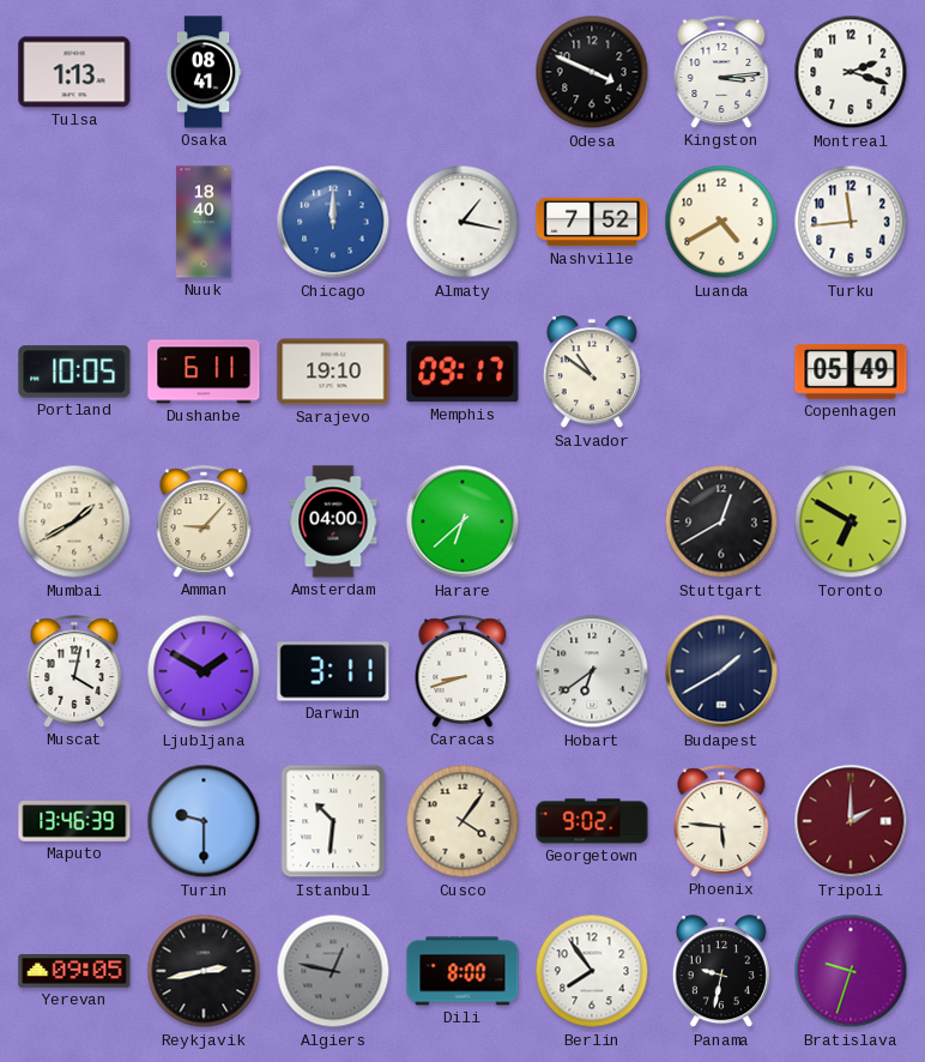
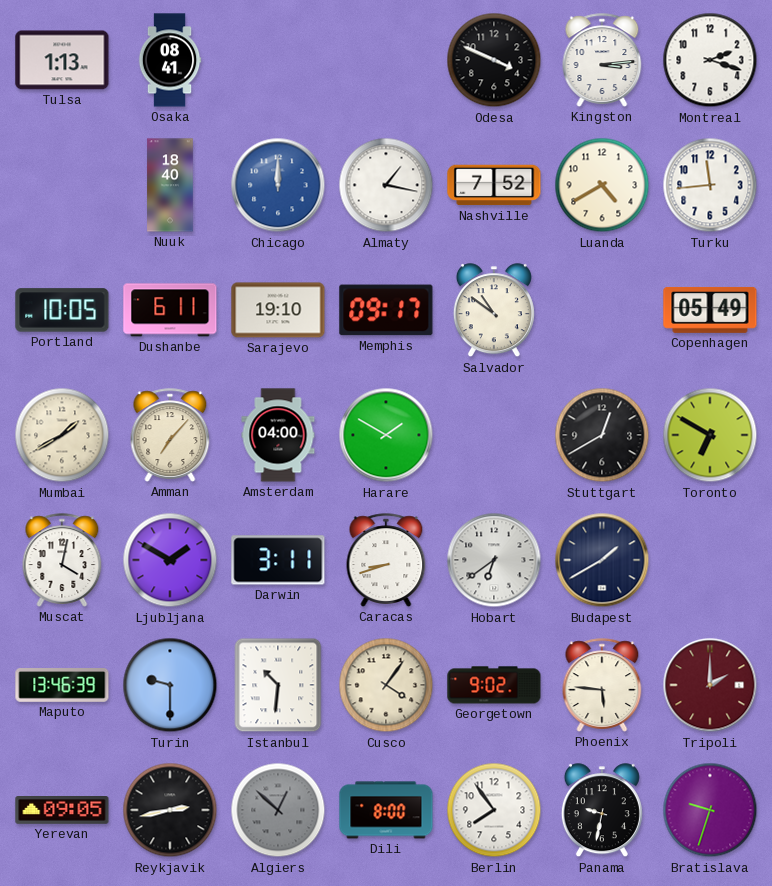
Amman: 9:07 -> 7:07 (170, 435)
Harare: 6:38 -> 1:50 (386, 435)
Algiers: 12:47 -> 12:52 (278, 810)
